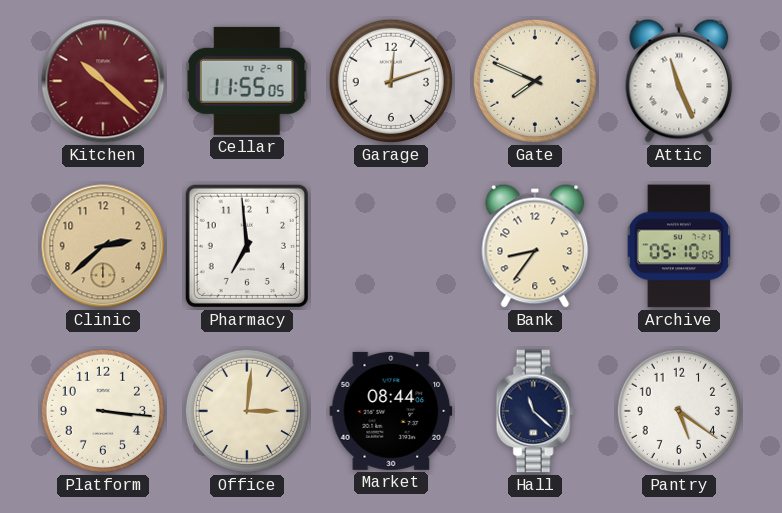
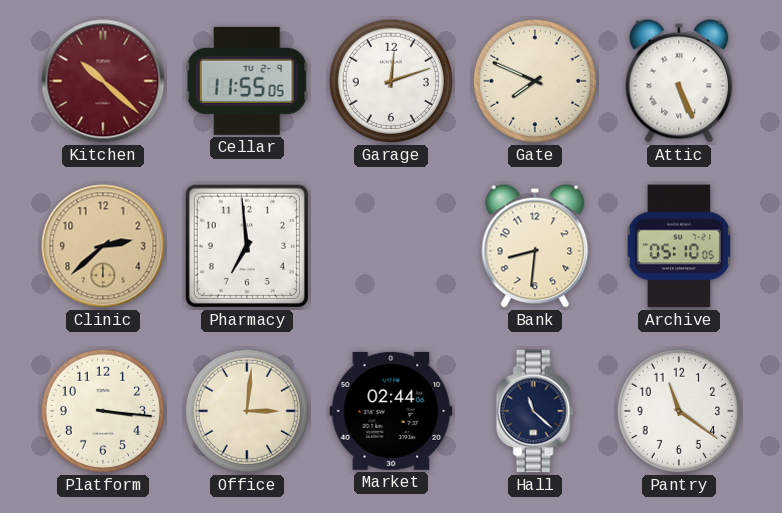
Attic: 11:26 -> 5:26 (679, 81)
Bank: 8:36 -> 8:31 (535, 246)
Market: 08:44 -> 02:44 (391, 411)
Pantry: 5:21 -> 11:21 (679, 411)
